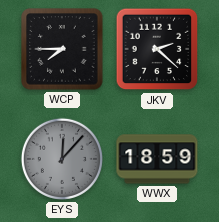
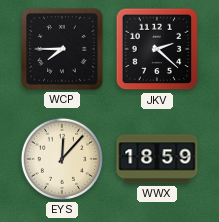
EYS dial: grey -> cream (62, 159)
